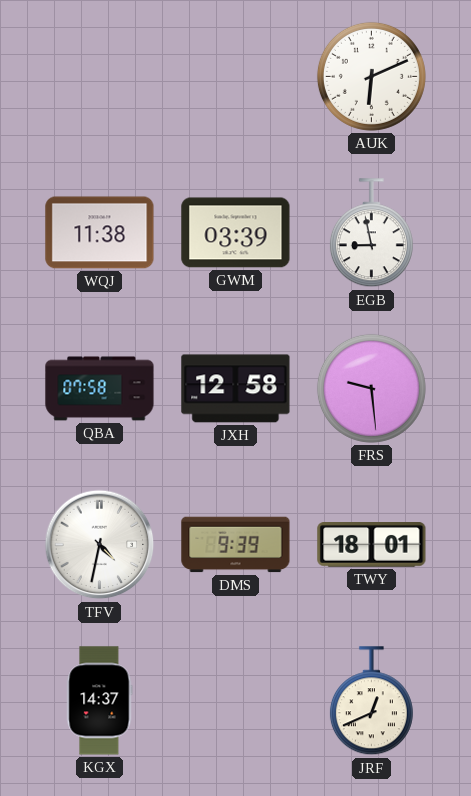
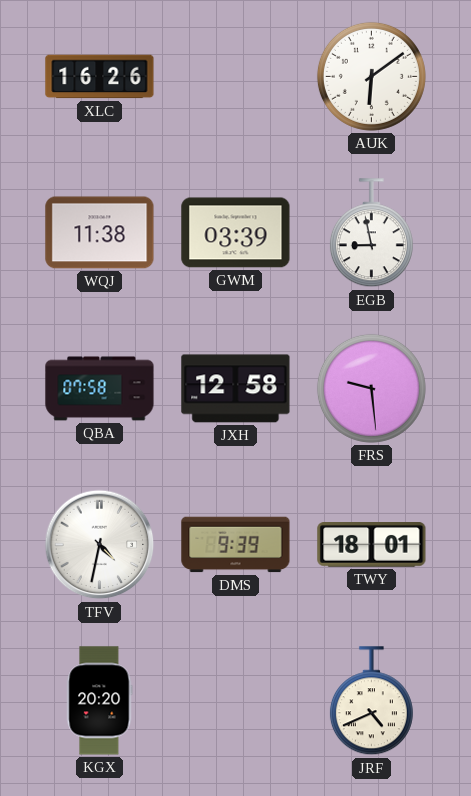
XLC: none -> 16:26 (100, 77)
AUK: 6:11 -> 6:09 (371, 76)
KGX: 14:37 -> 20:20 (100, 701)
JRF: 12:41 -> 4:41 (371, 701)
